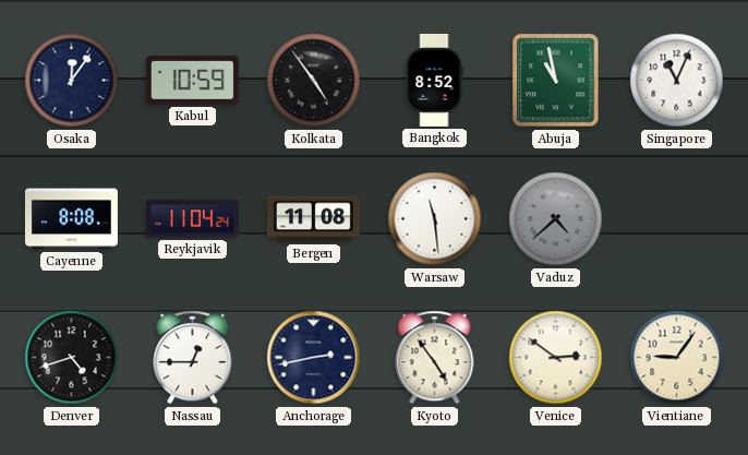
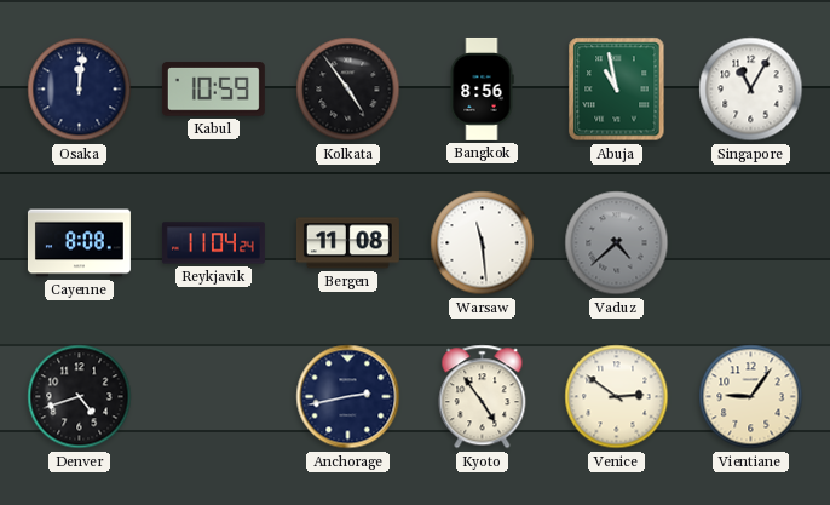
Osaka: 12:06 -> 12:01 (80, 90)
Bangkok: 8:52 -> 8:56 (482, 88)
Singapore: 11:04 -> 11:05 (751, 90)
Nassau: 12:45 -> none (193, 358)
